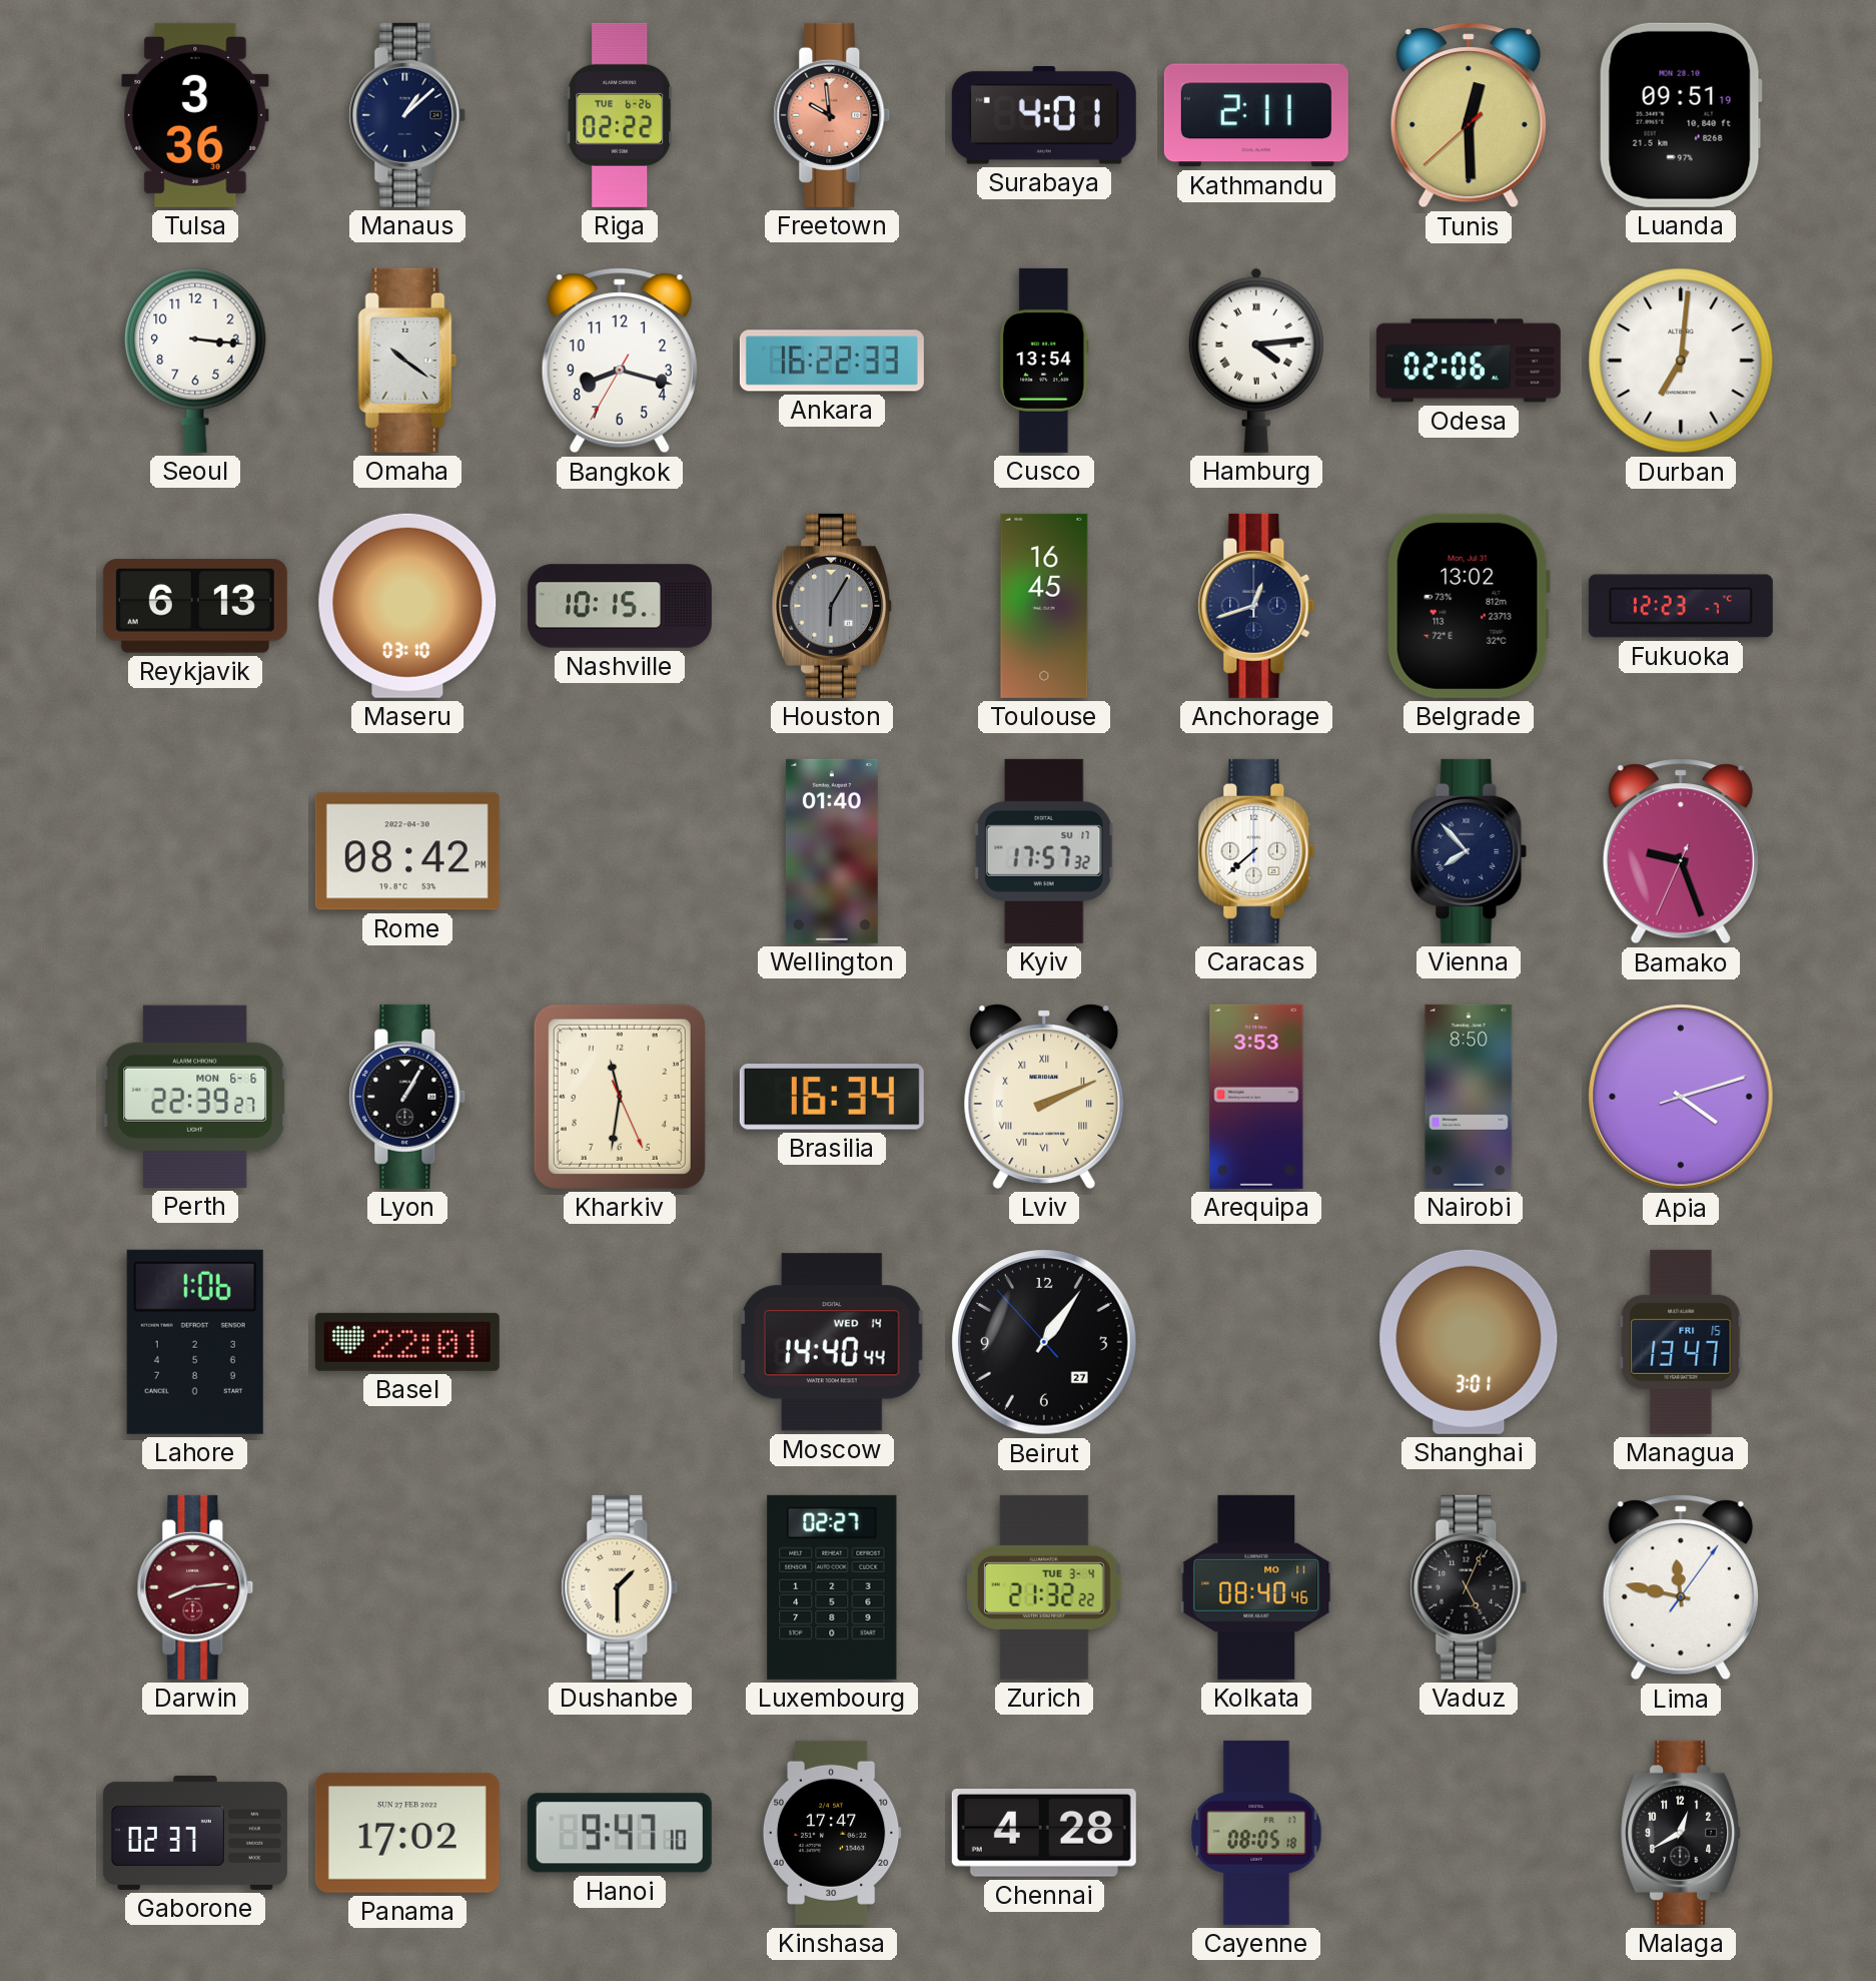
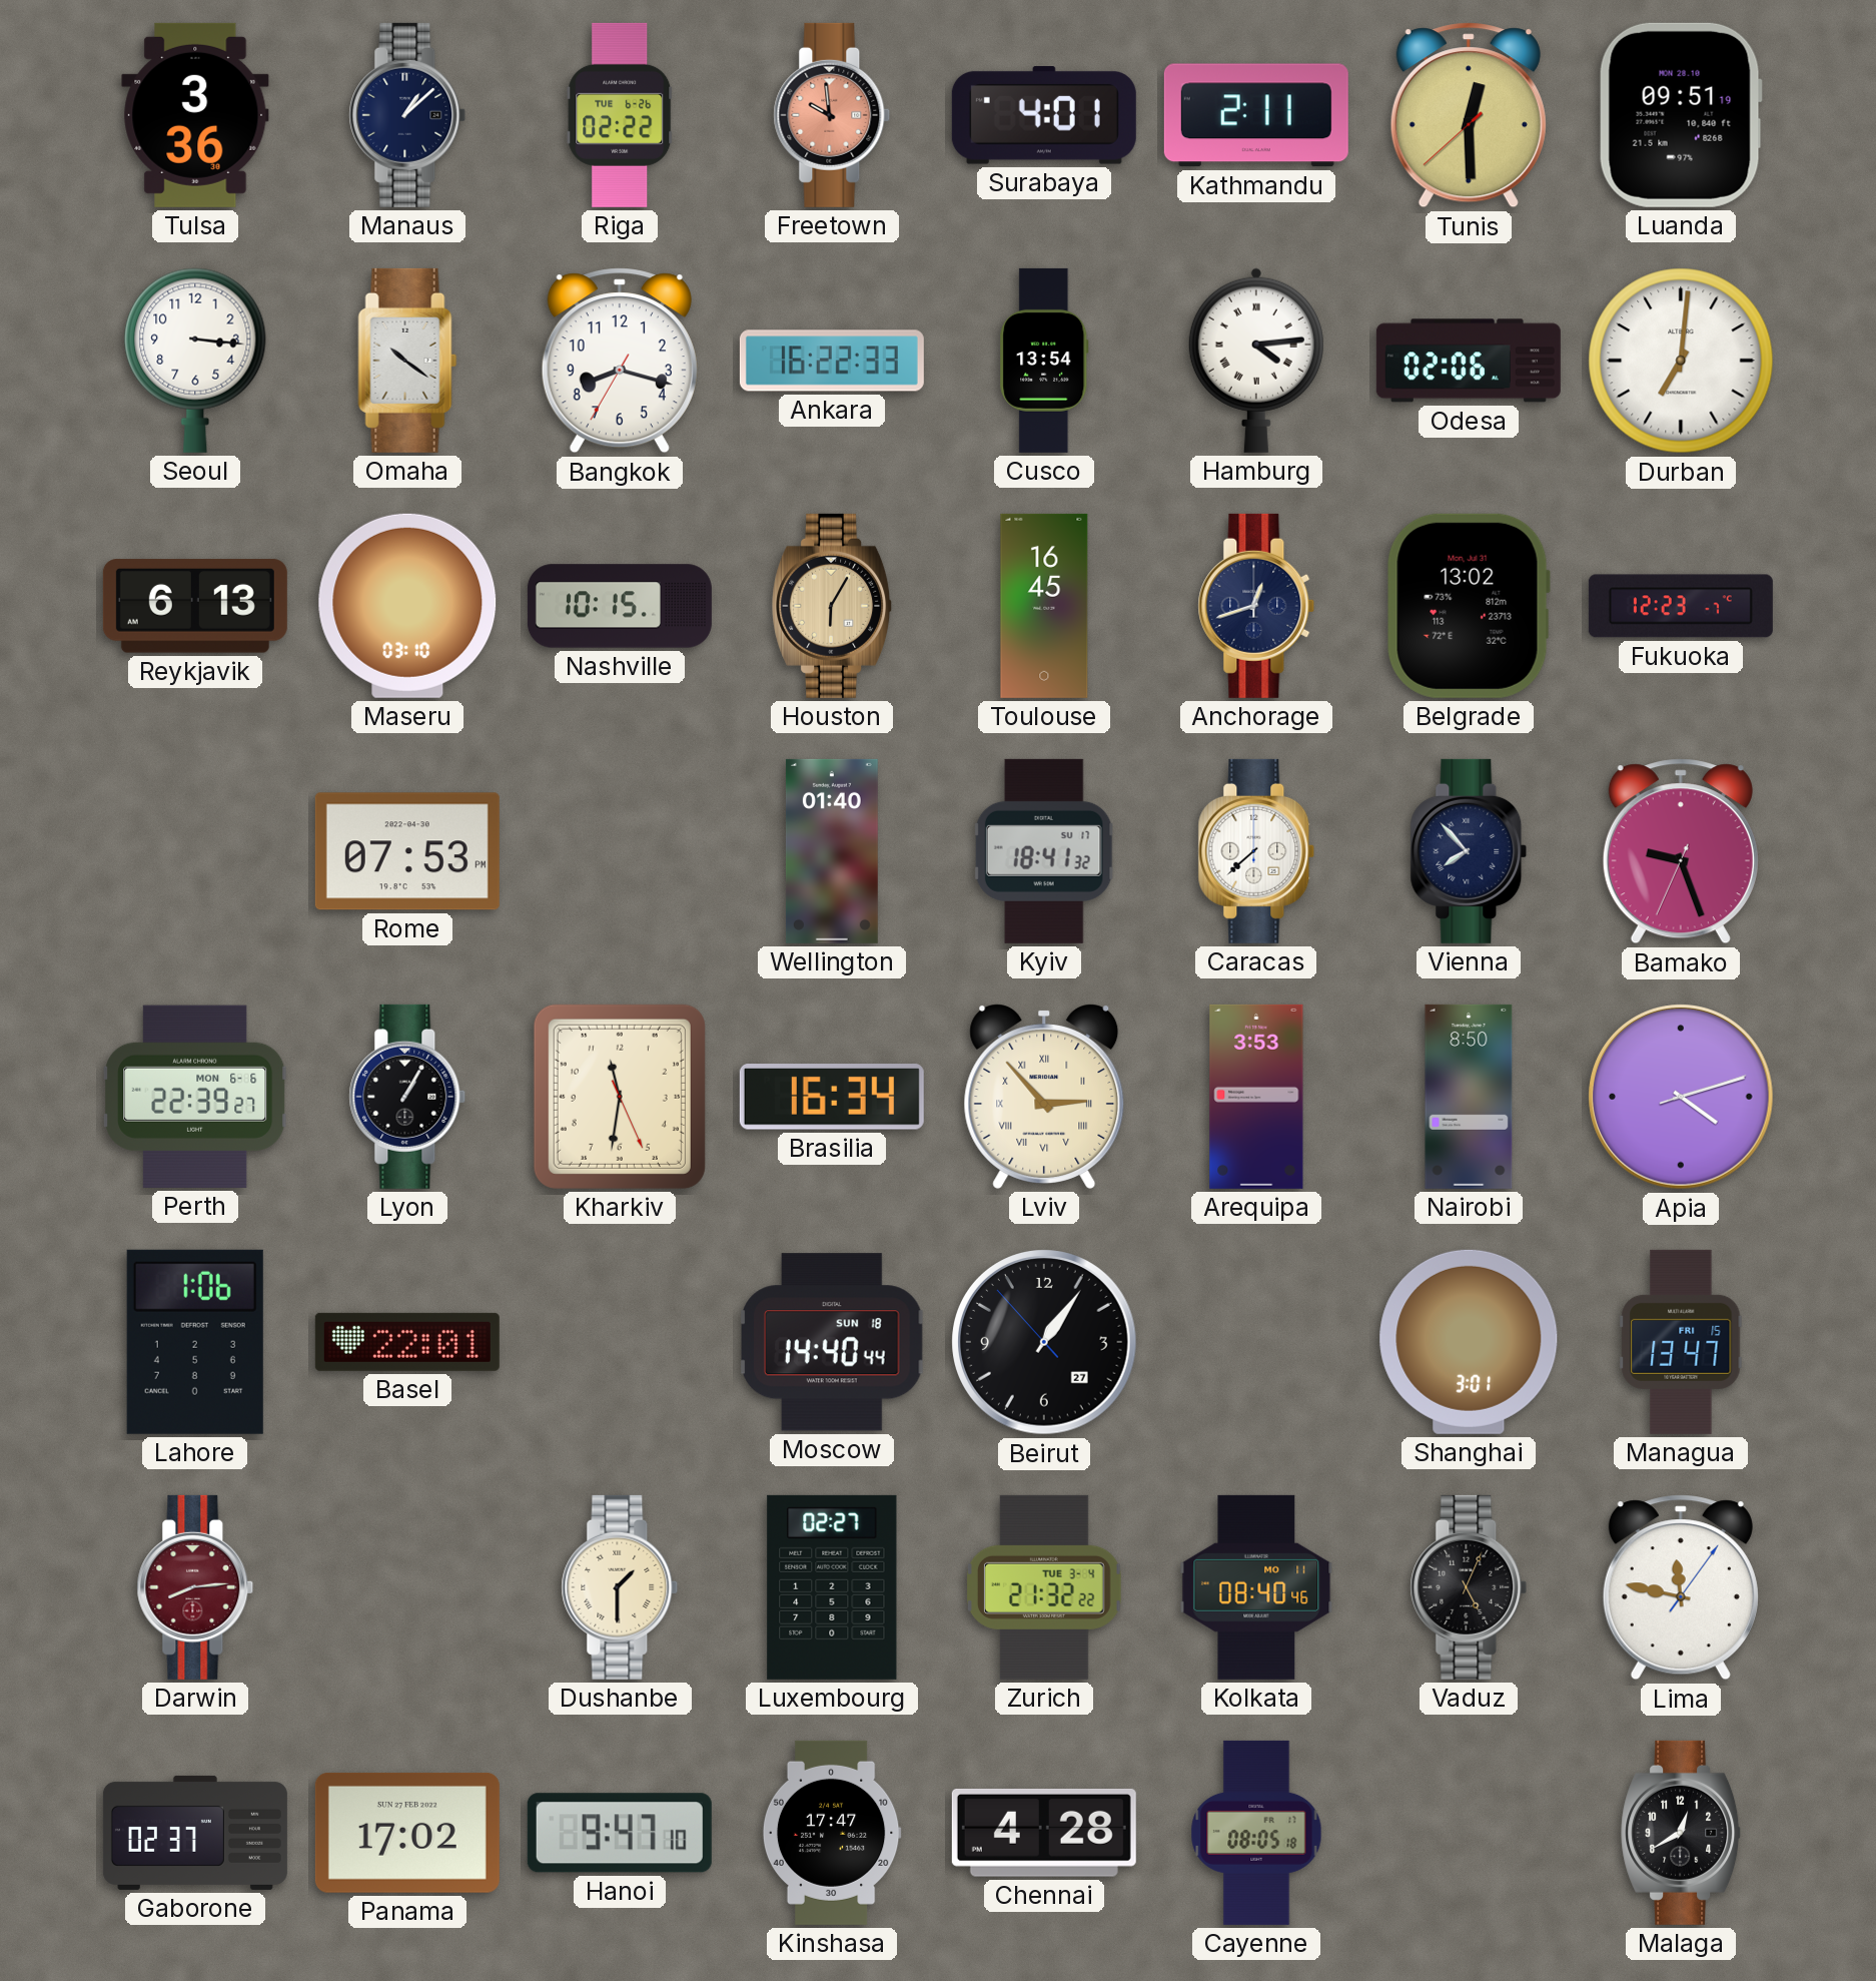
Houston dial: grey -> champagne (833, 606)
Rome: 08:42 -> 07:53 (407, 851)
Kyiv: 17:57 -> 18:41 (1044, 851)
Lviv: 2:11 -> 2:53 (1044, 1097)
Moscow date: WED 14 -> SUN 18 (832, 1342)
